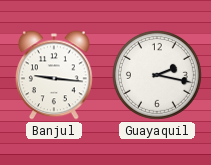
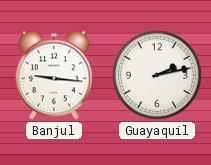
Guayaquil: 2:17 -> 2:13 (157, 75)
